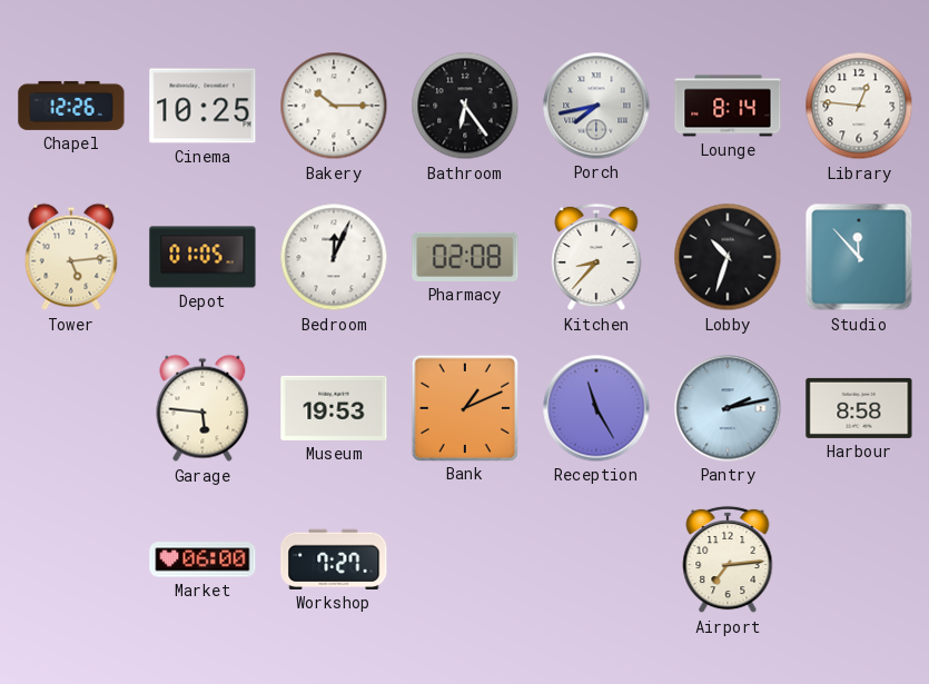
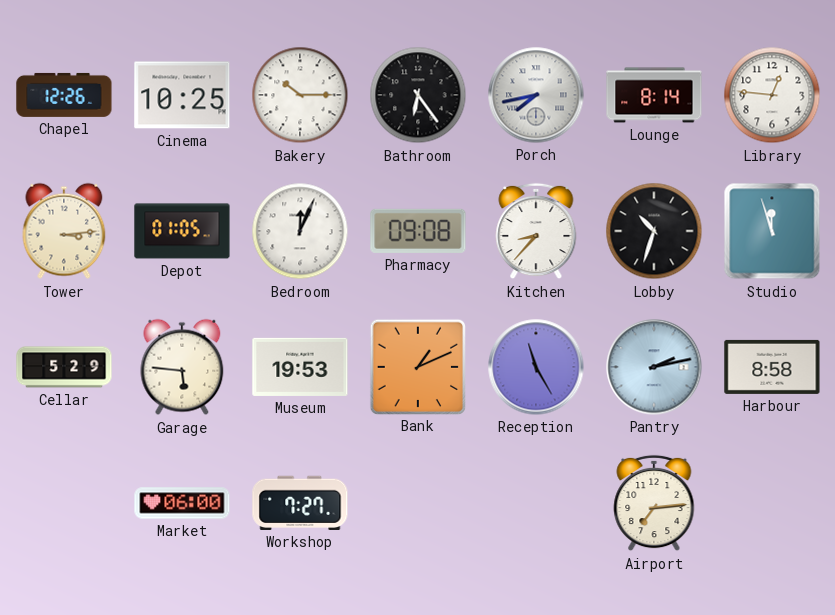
Tower: 5:14 -> 3:14 (64, 231)
Pharmacy: 02:08 -> 09:08 (418, 231)
Studio: 11:53 -> 11:57 (772, 231)
Cellar: none -> 5:29 (64, 367)
